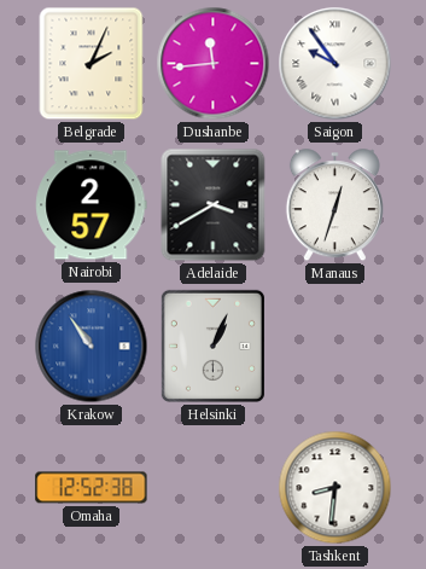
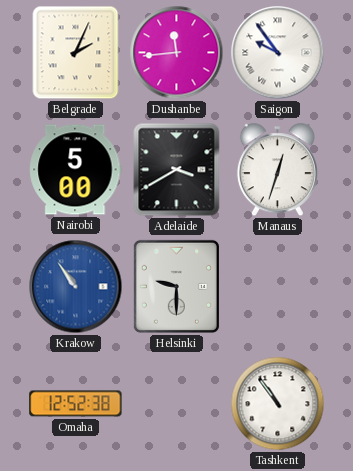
Nairobi: 2:57 -> 5:00 (76, 170)
Helsinki: 1:04 -> 9:30 (176, 286)
Tashkent: 8:31 -> 10:54 (278, 404)
